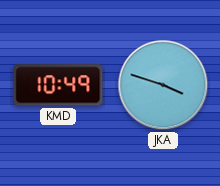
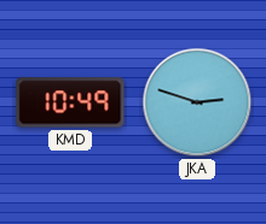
JKA: 3:48 -> 2:48 (197, 102)
